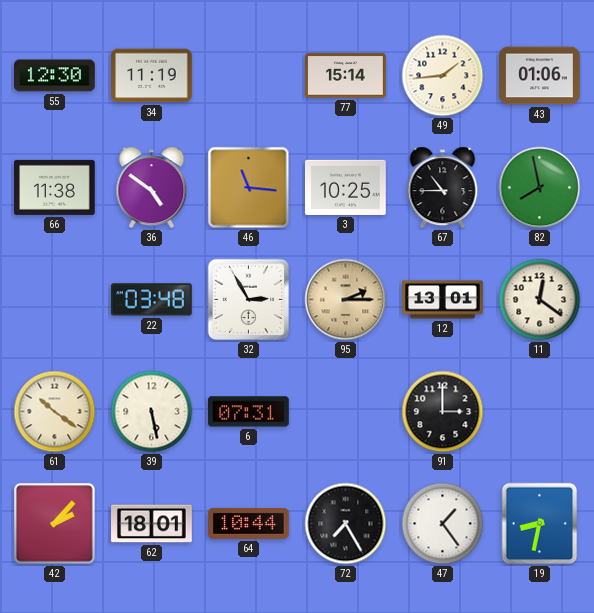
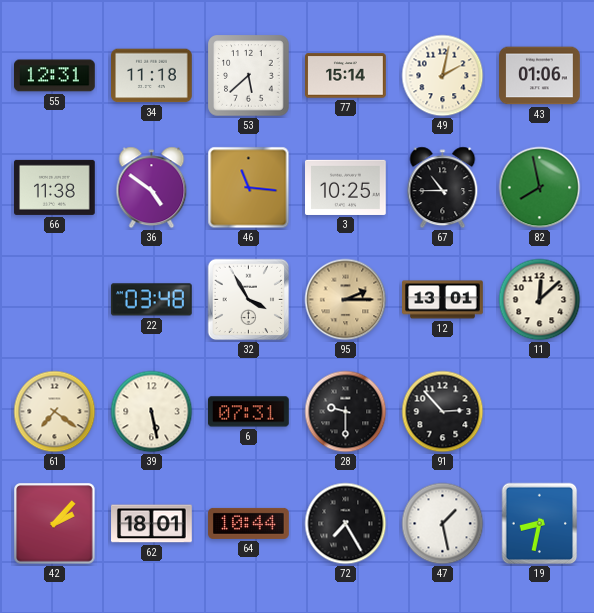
55: 12:30 -> 12:31 (55, 76)
34: 11:19 -> 11:18 (152, 76)
53: none -> 5:38 (249, 76)
49: 1:44 -> 2:02 (443, 76)
32: 2:55 -> 3:55 (249, 300)
11: 12:21 -> 12:08 (540, 300)
61: 10:21 -> 7:21 (55, 412)
28: none -> 9:30 (346, 412)
91: 3:00 -> 2:53 (443, 412)
47: 1:24 -> 1:28 (443, 524)
